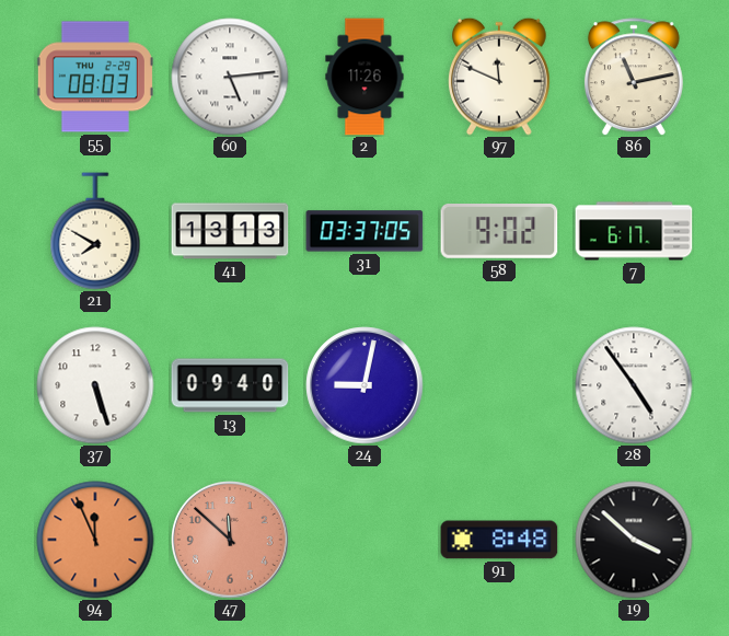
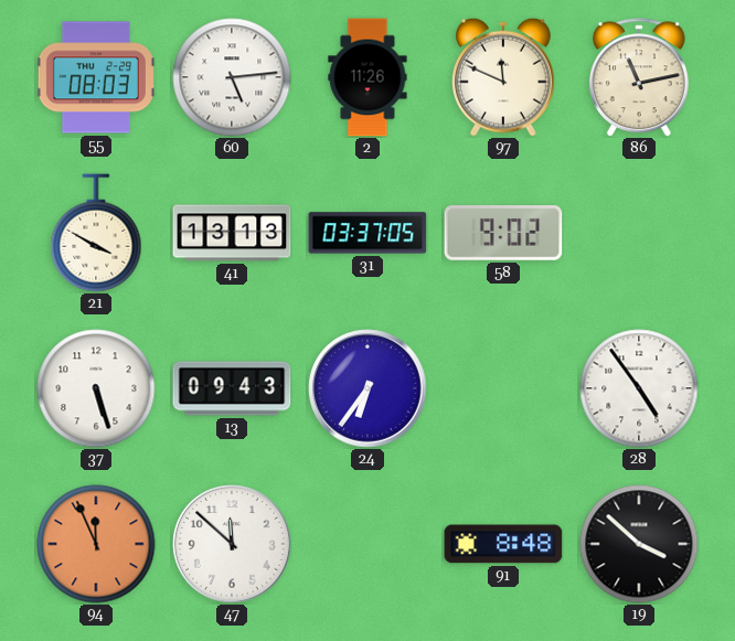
21: 7:50 -> 3:50 (96, 233)
7: 6:17 -> none (634, 231)
13: 09:40 -> 09:43 (232, 388)
24: 9:02 -> 6:36 (367, 388)
47 dial: salmon -> white (232, 544)
